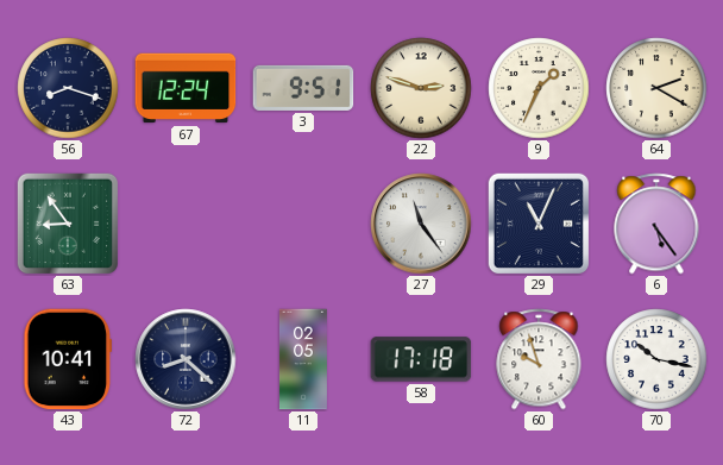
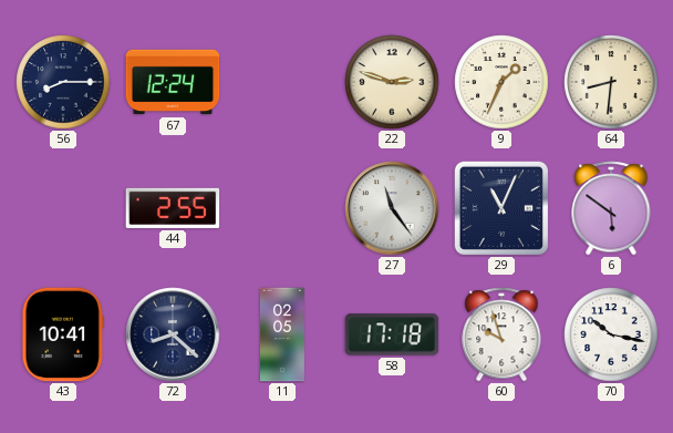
56: 8:18 -> 8:15 (63, 82)
3: 9:51 -> none (303, 88)
64: 2:20 -> 8:31 (611, 82)
63: 8:54 -> none (67, 222)
44: none -> 2:55 (173, 208)
6: 5:24 -> 5:51 (611, 208)
